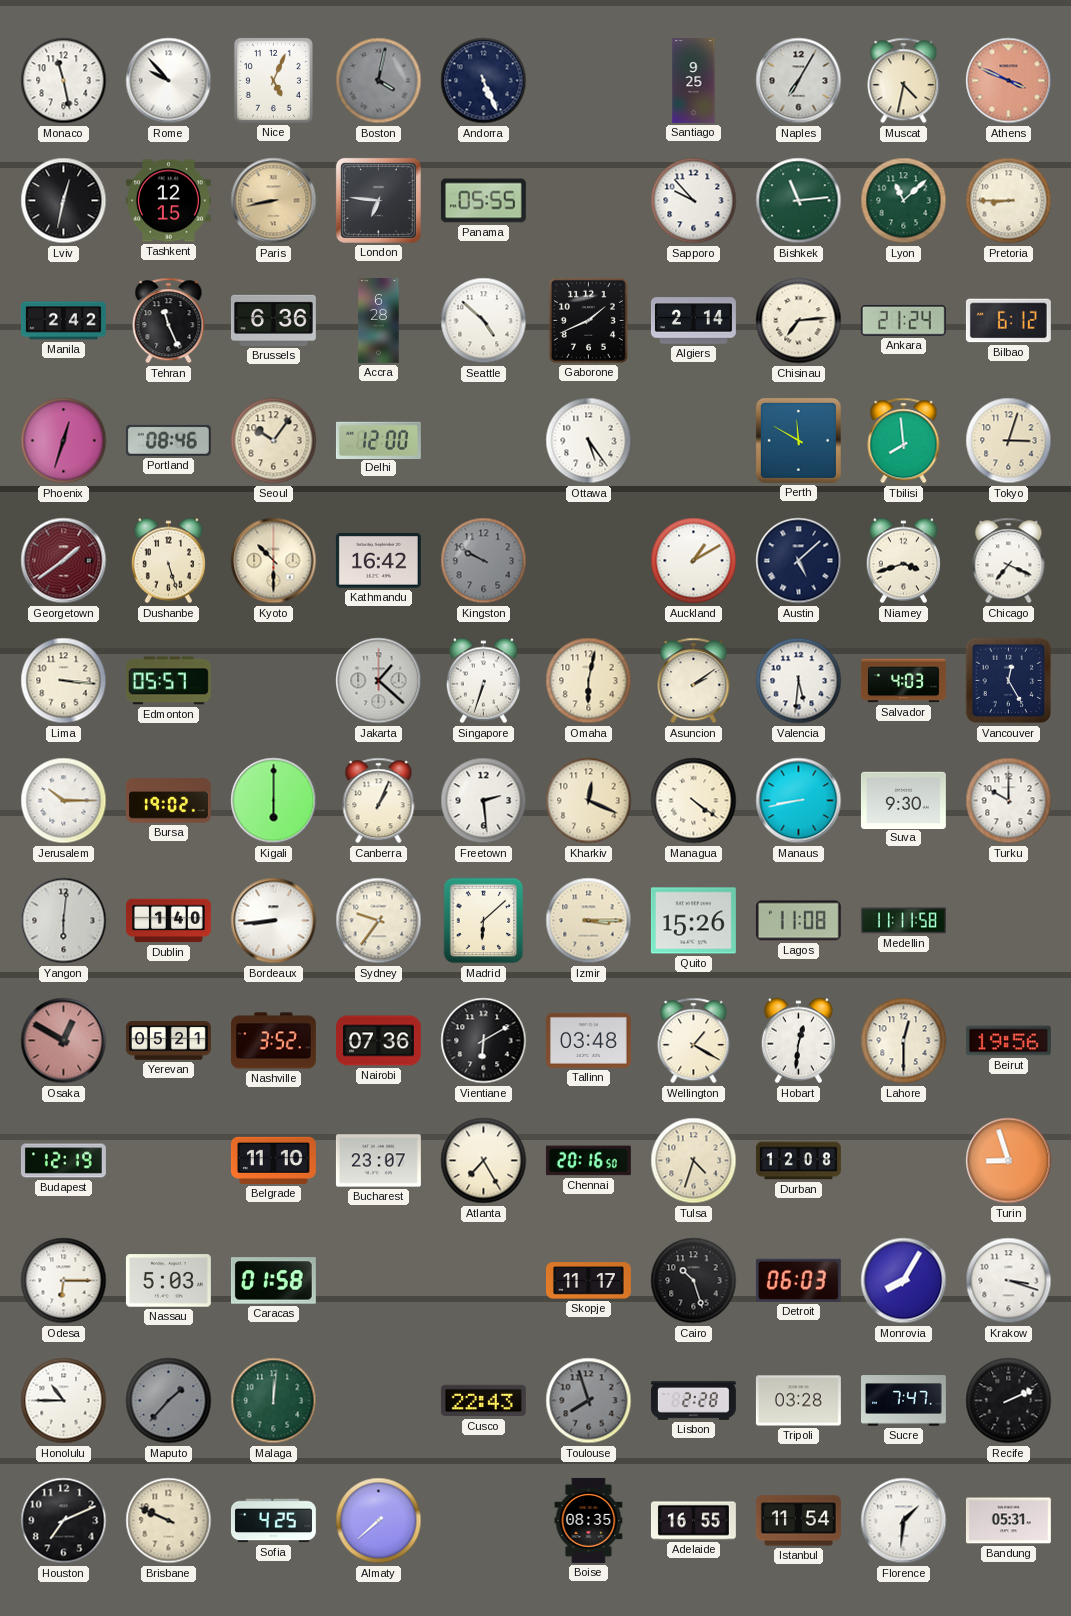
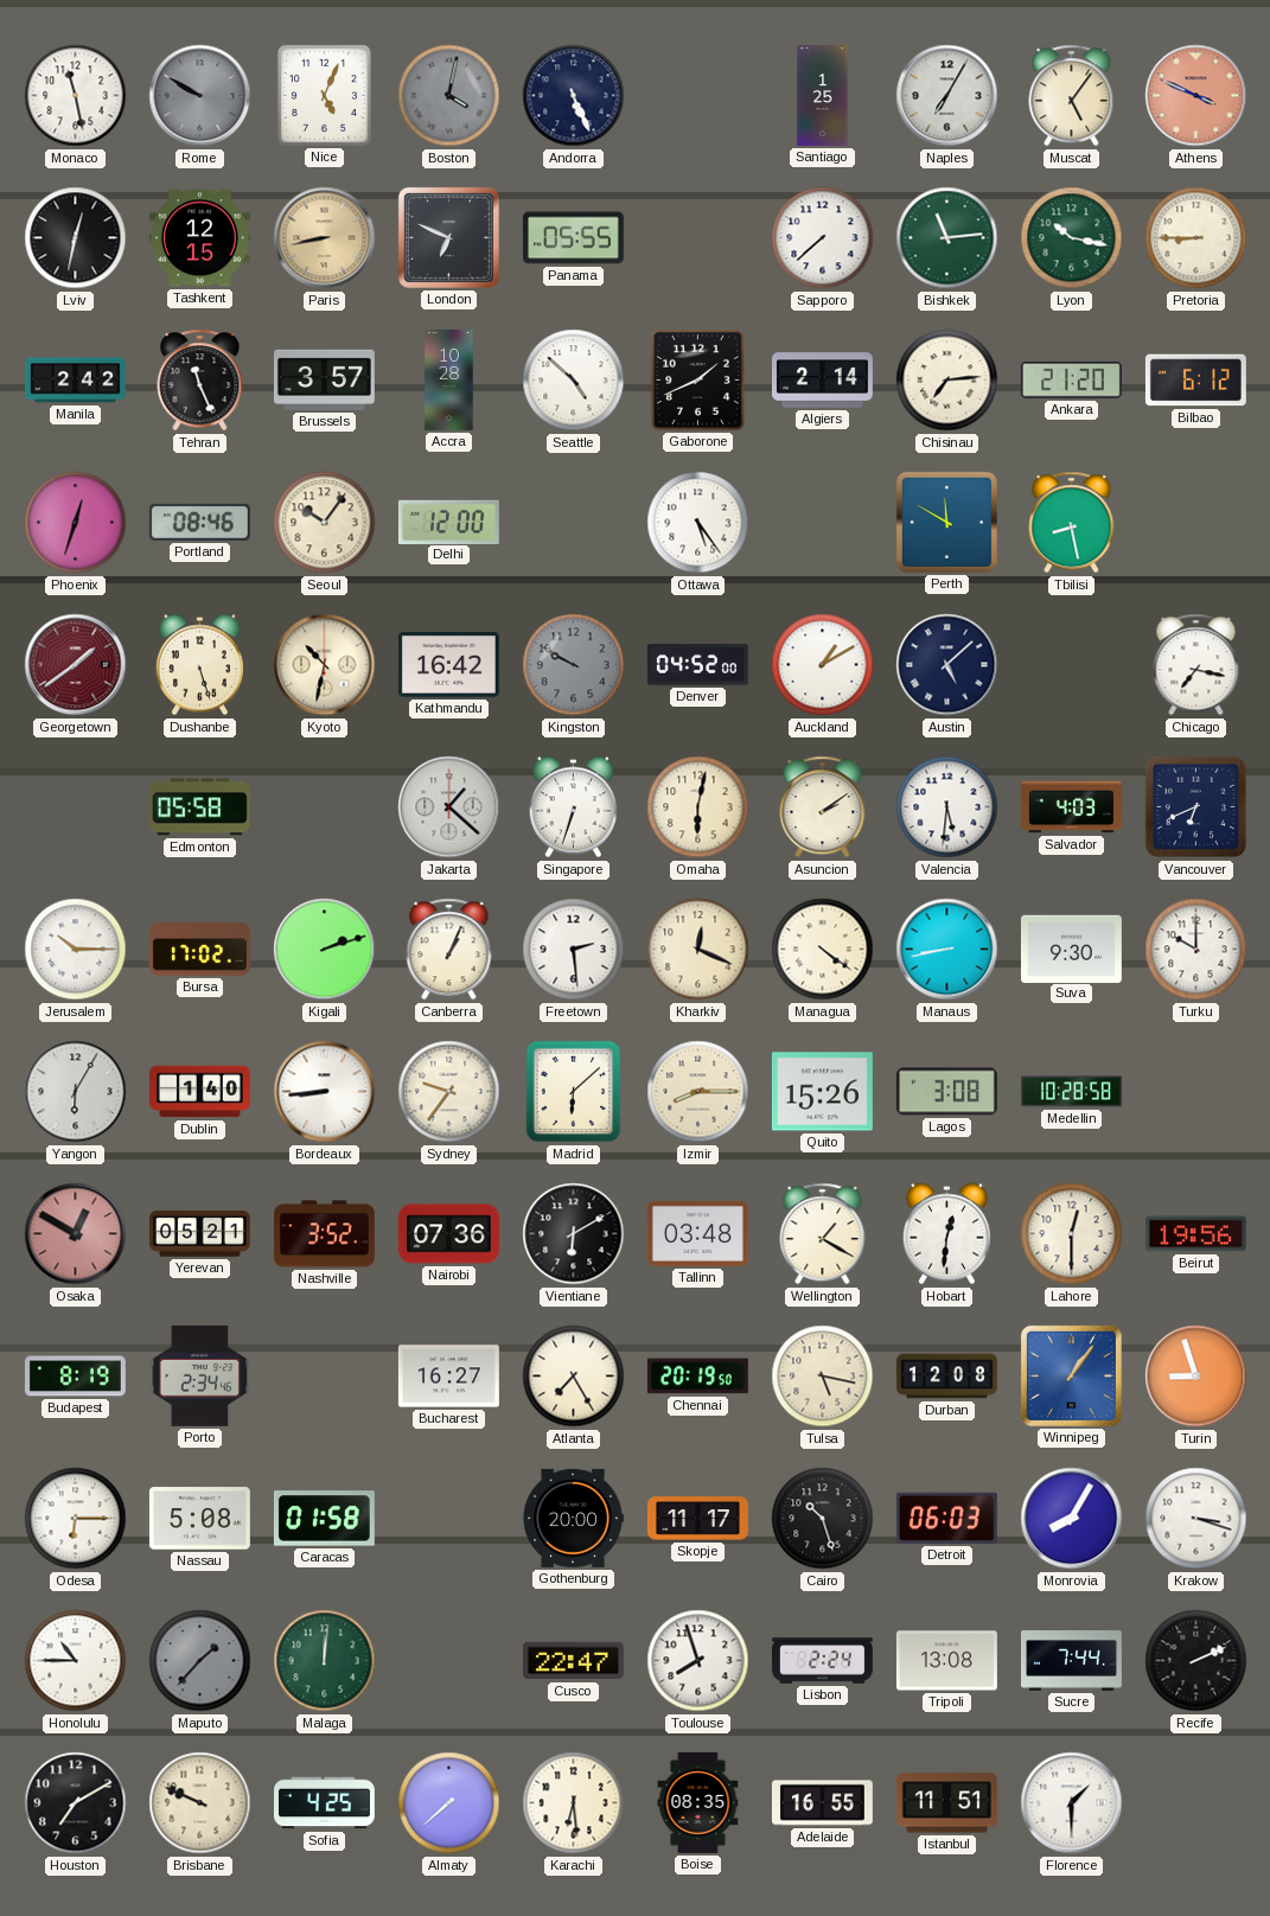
Rome: 9:53 -> 9:50 (200, 96)
Rome dial: white -> grey (200, 96)
Santiago: 9:25 -> 1:25 (823, 96)
Muscat: 4:32 -> 5:06 (1072, 96)
London: 6:46 -> 6:49 (448, 237)
Sapporo: 9:53 -> 7:38 (823, 238)
Lyon: 11:08 -> 10:17 (1072, 238)
Brussels: 6:36 -> 3:57 (324, 379)
Accra: 6:28 -> 10:28 (449, 381)
Ankara: 21:24 -> 21:20 (1071, 379)
Tbilisi: 7:59 -> 8:28 (1072, 523)
Tokyo: 3:03 -> none (1009, 441)
Kyoto: 10:30 -> 10:32 (325, 665)
Denver: none -> 04:52 (697, 665)
Niamey: 3:42 -> none (903, 561)
Chicago: 7:19 -> 7:17 (1196, 665)
Lima: 3:16 -> none (64, 681)
Edmonton: 05:57 -> 05:58 (199, 807)
Vancouver: 12:25 -> 6:41 (1196, 807)
Bursa: 19:02 -> 17:02 (199, 950)
Kigali: 6:00 -> 2:12 (325, 950)
Yangon: 6:01 -> 6:05 (76, 1092)
Izmir: 3:15 -> 8:15 (698, 1092)
Lagos: 11:08 -> 3:08 (946, 1092)
Medellin: 11:11 -> 10:28 (1071, 1092)
Budapest: 12:19 -> 8:19 (75, 1377)
Porto: none -> 2:34 (200, 1375)
Belgrade: 11:10 -> none (273, 1160)
Bucharest: 23:07 -> 16:27 (448, 1377)
Chennai: 20:16 -> 20:19 (697, 1377)
Tulsa: 4:33 -> 5:17 (823, 1377)
Winnipeg: none -> 1:06 (1071, 1375)
Nassau: 5:03 -> 5:08 (199, 1519)
Gothenburg: none -> 20:00 (573, 1518)
Cusco: 22:43 -> 22:47 (573, 1661)
Toulouse dial: grey -> white (698, 1661)
Lisbon: 2:28 -> 2:24 (822, 1660)
Tripoli: 03:28 -> 13:08 (946, 1661)
Sucre: 7:47 -> 7:44 (1072, 1661)
Houston: 7:11 -> 7:10 (76, 1803)
Karachi: none -> 6:29 (574, 1803)
Istanbul: 11:54 -> 11:51 (946, 1803)
Florence: 1:31 -> 1:30 (1072, 1803)
Bandung: 05:31 -> none (1008, 1521)
